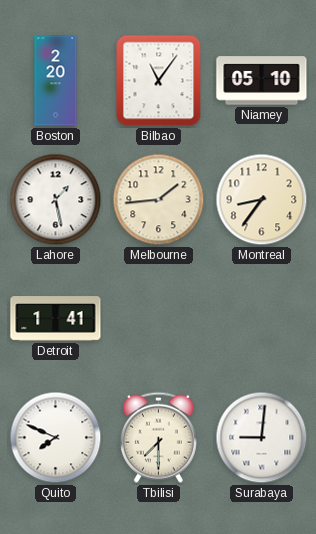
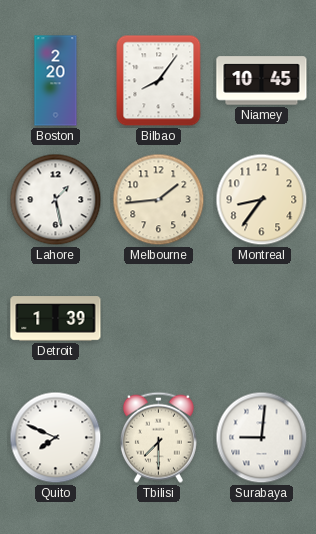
Bilbao: 11:06 -> 8:06 (159, 81)
Niamey: 05:10 -> 10:45 (262, 81)
Detroit: 1:41 -> 1:39 (56, 319)
